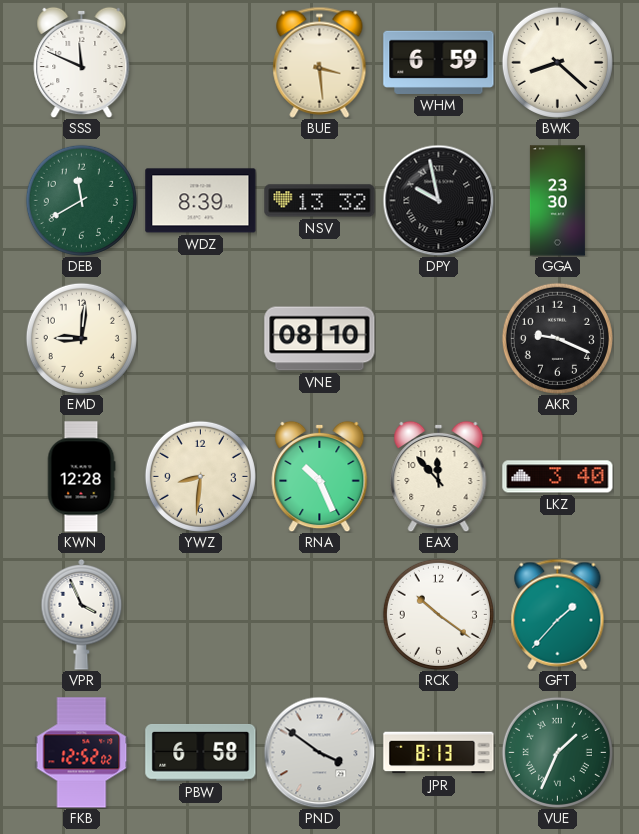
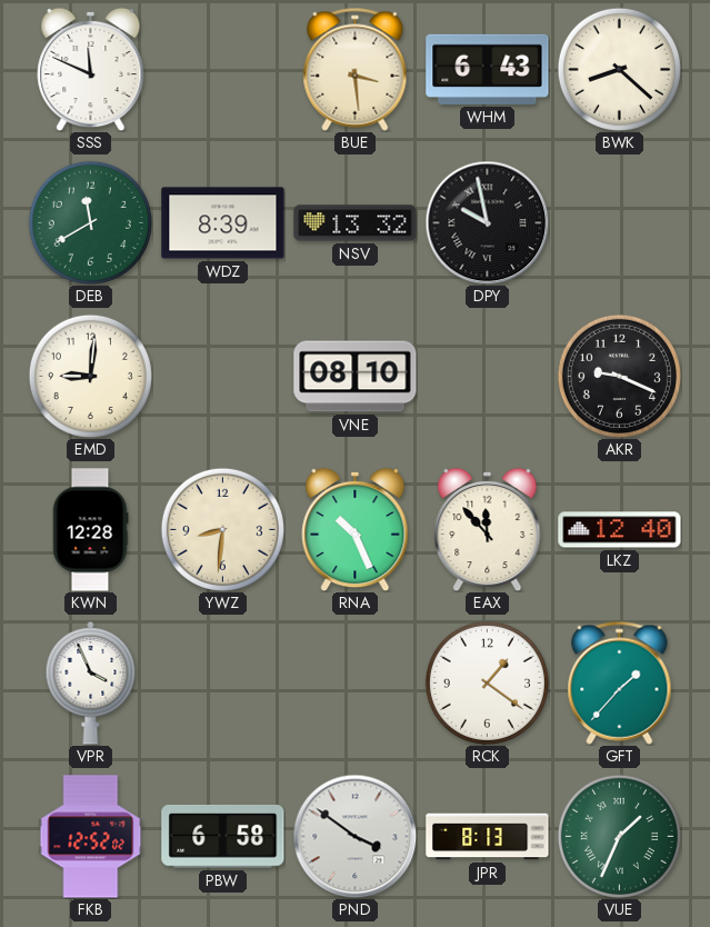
WHM: 6:59 -> 6:43 (488, 69)
GGA: 23:30 -> none (557, 201)
LKZ: 3:40 -> 12:40 (620, 530)
RCK: 10:21 -> 1:21 (487, 682)
